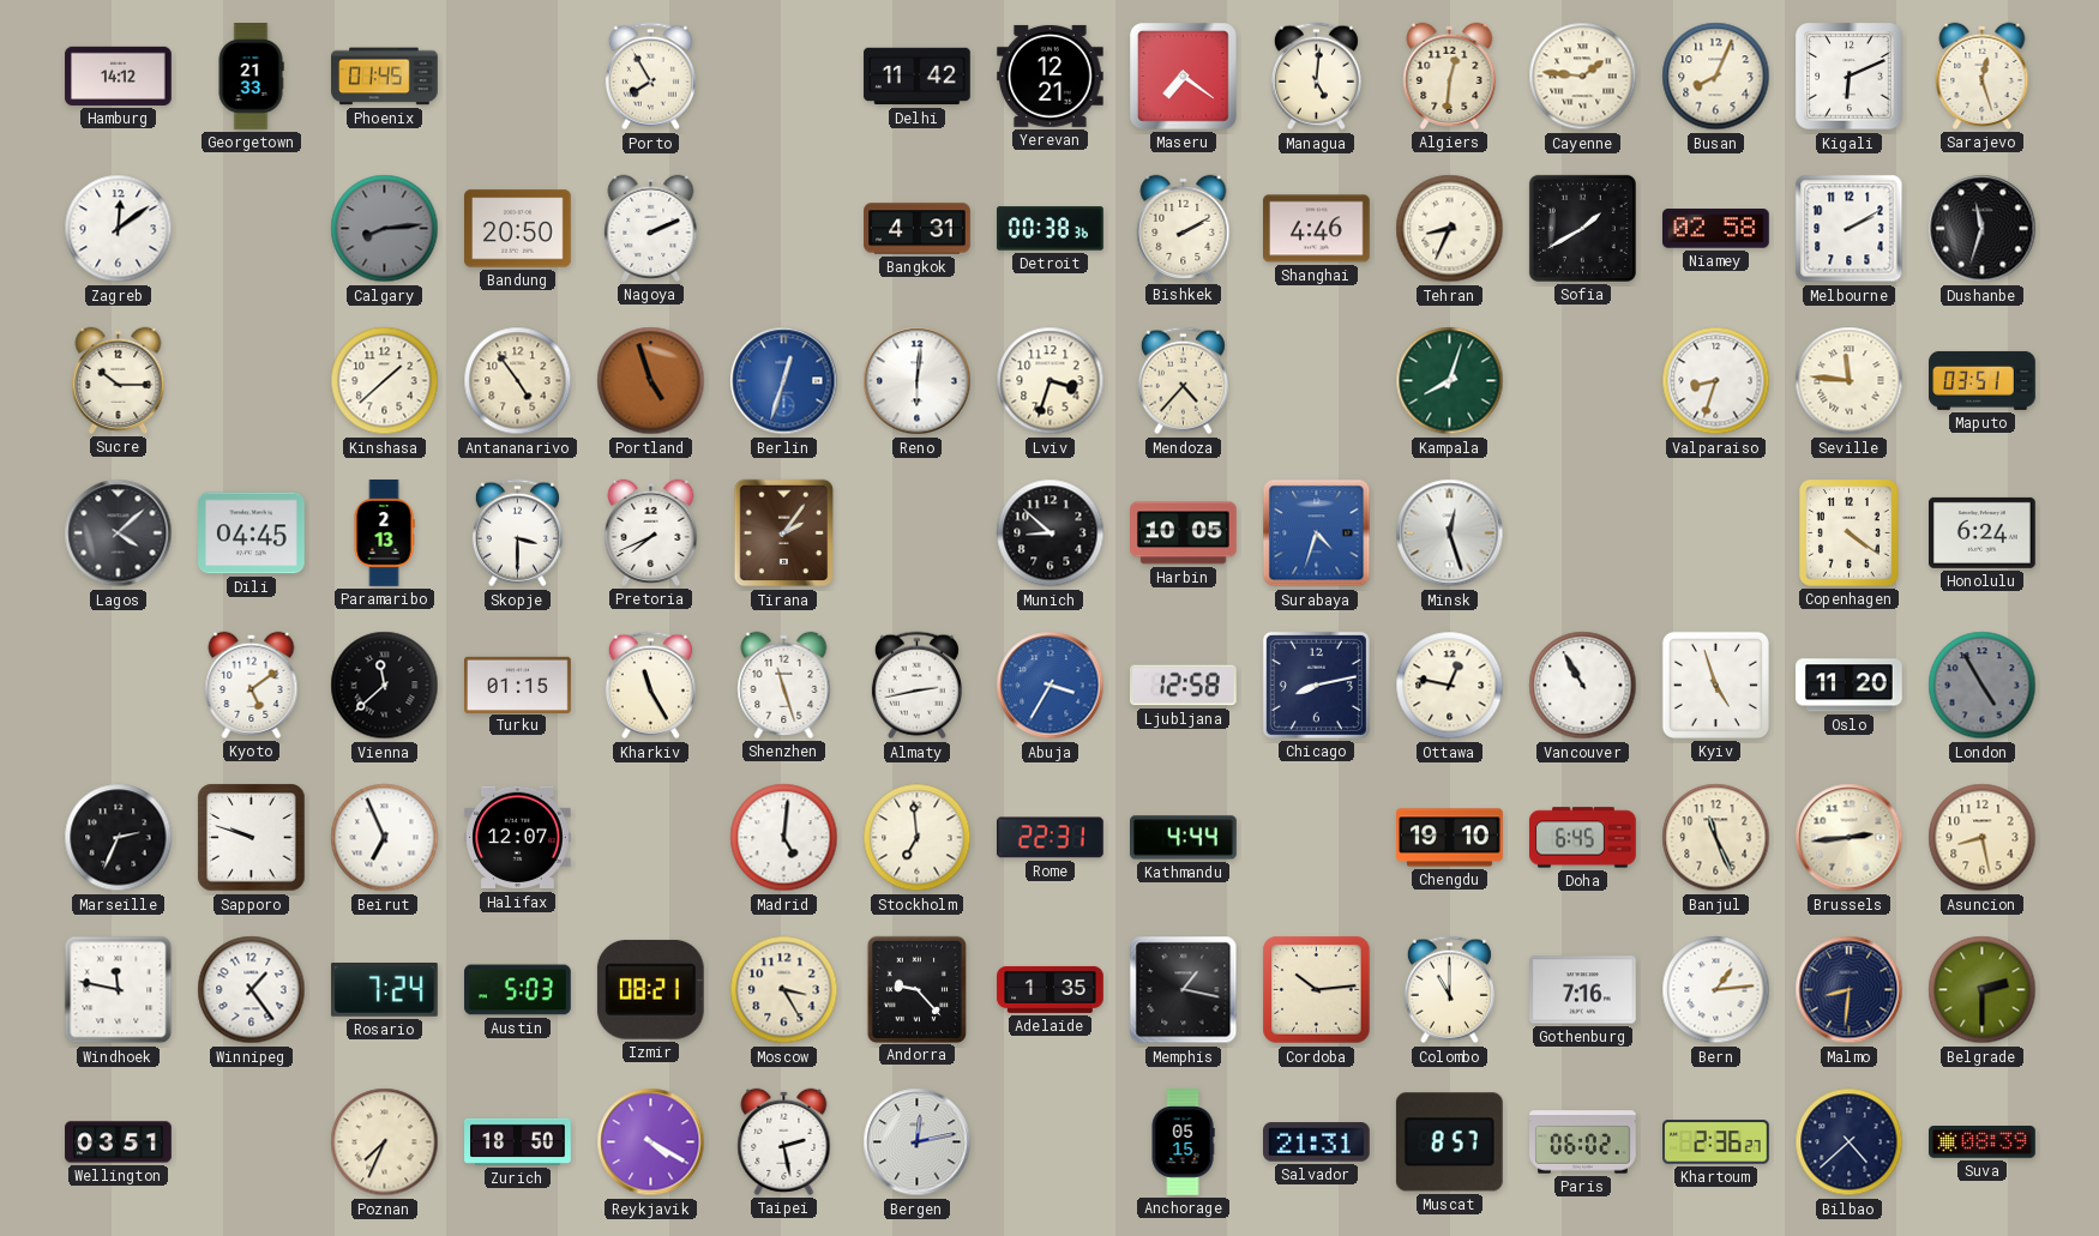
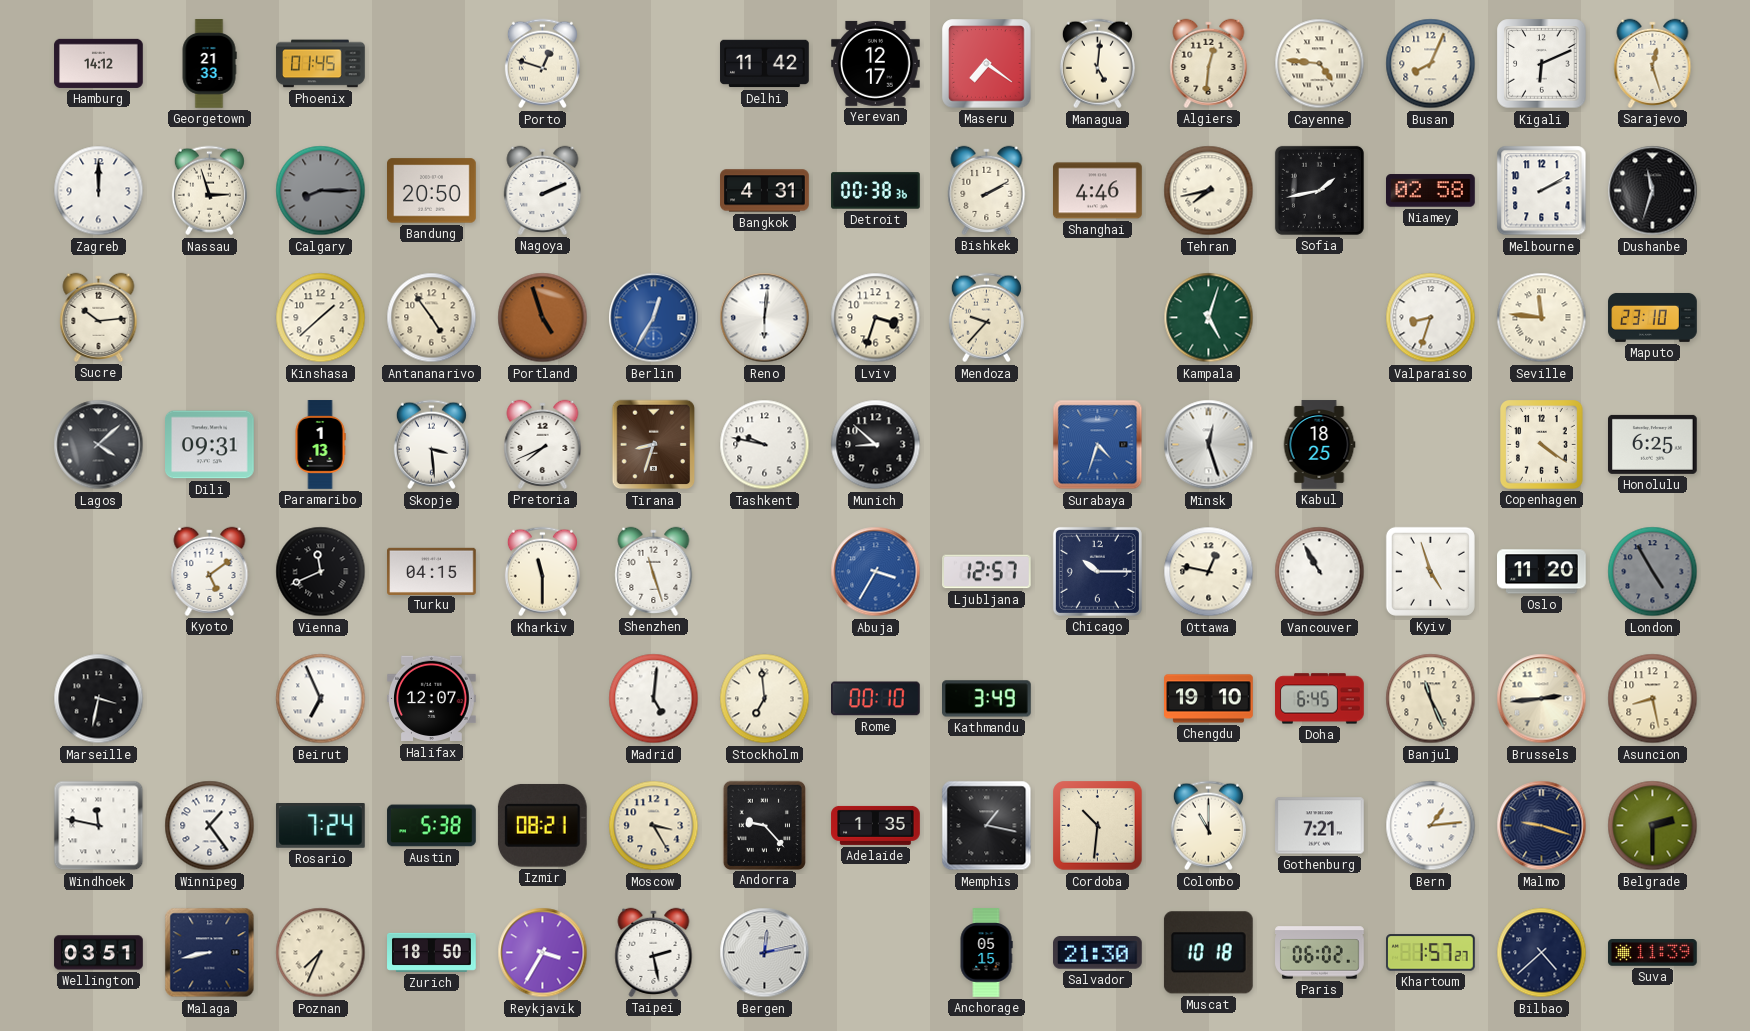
Porto: 7:55 -> 12:48 (542, 64)
Yerevan: 12:21 -> 12:17 (876, 63)
Cayenne: 1:46 -> 4:46 (1320, 64)
Zagreb: 12:09 -> 12:00 (99, 191)
Nassau: none -> 2:57 (209, 191)
Calgary: 8:14 -> 8:15 (321, 191)
Tehran: 8:34 -> 7:43 (1209, 191)
Sofia: 1:40 -> 1:43 (1319, 190)
Sucre: 10:15 -> 10:14 (99, 317)
Berlin: 12:33 -> 12:35 (654, 318)
Mendoza: 4:37 -> 9:37 (986, 318)
Kampala: 8:03 -> 5:03 (1209, 318)
Maputo: 03:51 -> 23:10 (1653, 317)
Dili: 04:45 -> 09:31 (210, 445)
Paramaribo: 2:13 -> 1:13 (320, 445)
Skopje: 3:30 -> 3:29 (431, 445)
Tirana: 2:06 -> 8:33 (654, 445)
Tashkent: none -> 9:47 (765, 445)
Harbin: 10:05 -> none (1184, 533)
Kabul: none -> 18:25 (1319, 445)
Honolulu: 6:24 -> 6:25 (1653, 444)
Vienna: 11:38 -> 11:41 (321, 572)
Turku: 01:15 -> 04:15 (432, 571)
Kharkiv: 11:25 -> 11:30 (542, 572)
Almaty: 2:43 -> none (916, 686)
Ljubljana: 12:58 -> 12:57 (987, 572)
Chicago: 8:13 -> 10:15 (1097, 571)
Marseille: 2:34 -> 3:32 (99, 699)
Sapporo: 9:48 -> none (252, 838)
Rome: 22:31 -> 00:10 (876, 699)
Kathmandu: 4:44 -> 3:49 (987, 699)
Austin: 5:03 -> 5:38 (432, 826)
Cordoba: 10:14 -> 10:31 (1098, 826)
Gothenburg: 7:16 -> 7:21 (1320, 826)
Malmo: 8:31 -> 9:18 (1542, 826)
Malaga: none -> 8:43 (210, 953)
Reykjavik: 4:20 -> 3:35 (543, 953)
Salvador: 21:31 -> 21:30 (1098, 953)
Muscat: 8:57 -> 10:18 (1208, 953)
Khartoum: 2:36 -> 1:57 (1431, 953)
Suva: 08:39 -> 11:39 (1653, 953)
